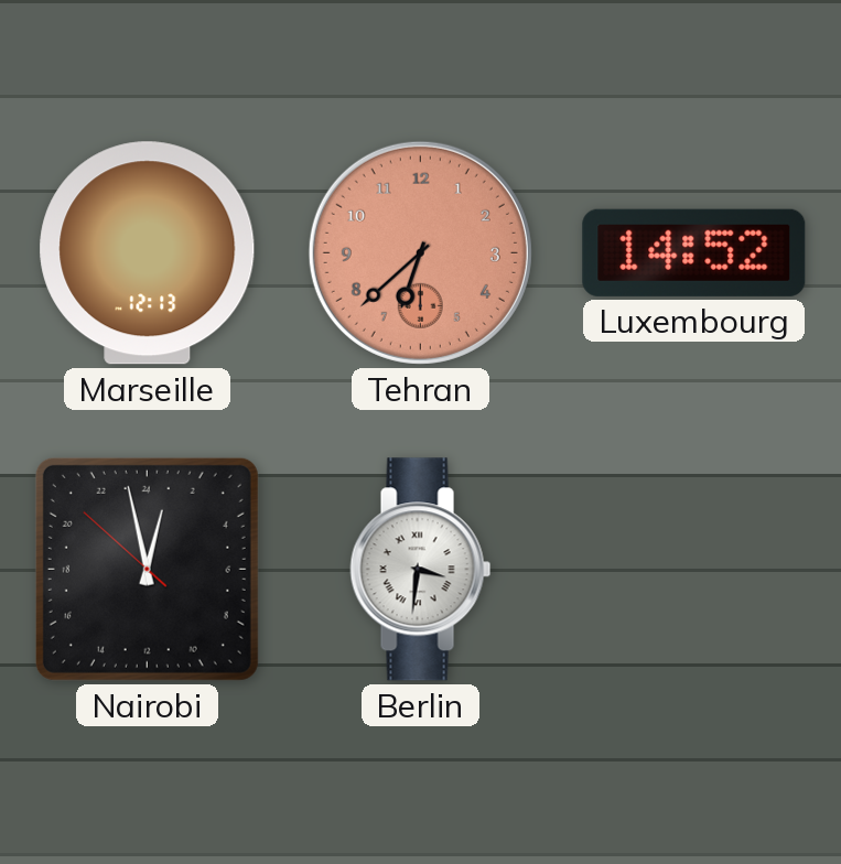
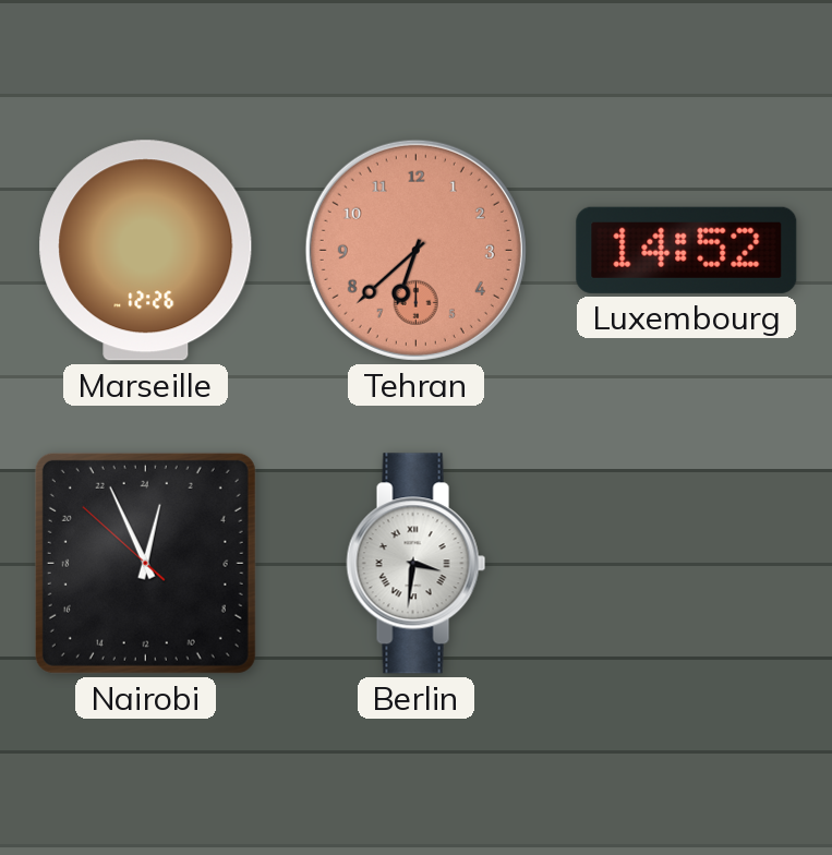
Marseille: 12:13 -> 12:26 (146, 251)
Nairobi: 0:57 -> 0:55 (145, 563)
